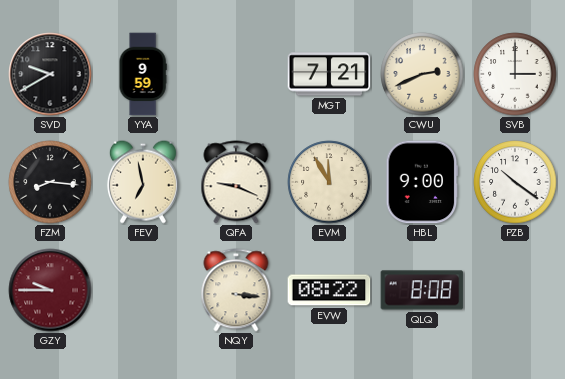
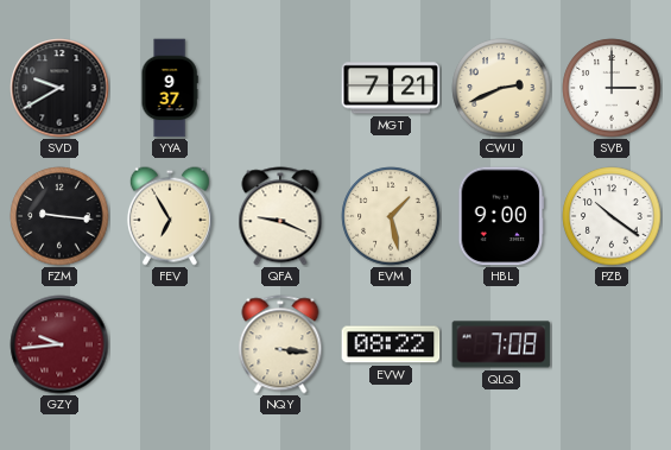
YYA: 9:59 -> 9:37 (170, 88)
FZM: 8:16 -> 9:16 (59, 216)
FEV: 6:58 -> 6:55 (170, 216)
EVM: 11:55 -> 1:28 (391, 216)
GZY: 9:45 -> 9:44 (59, 344)
QLQ: 8:08 -> 7:08 (501, 344)
